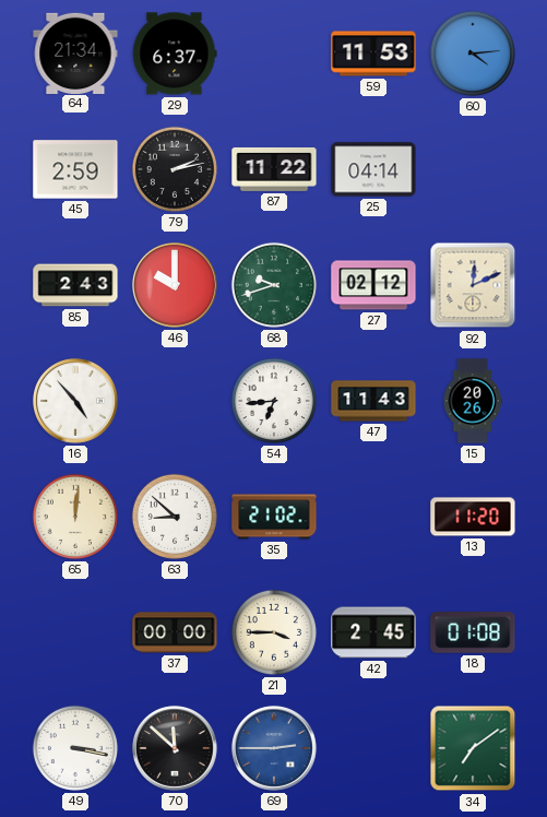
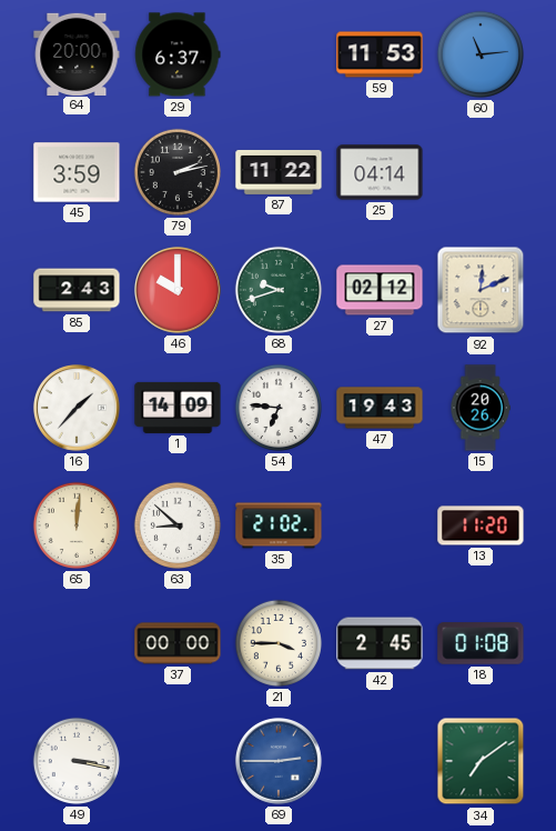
64: 21:34 -> 20:00 (77, 53)
60: 4:14 -> 11:14 (481, 54)
45: 2:59 -> 3:59 (77, 172)
16: 4:53 -> 1:37 (77, 408)
1: none -> 14:09 (178, 408)
54: 6:44 -> 6:46 (279, 408)
47: 11:43 -> 19:43 (380, 408)
70: 11:52 -> none (175, 748)
